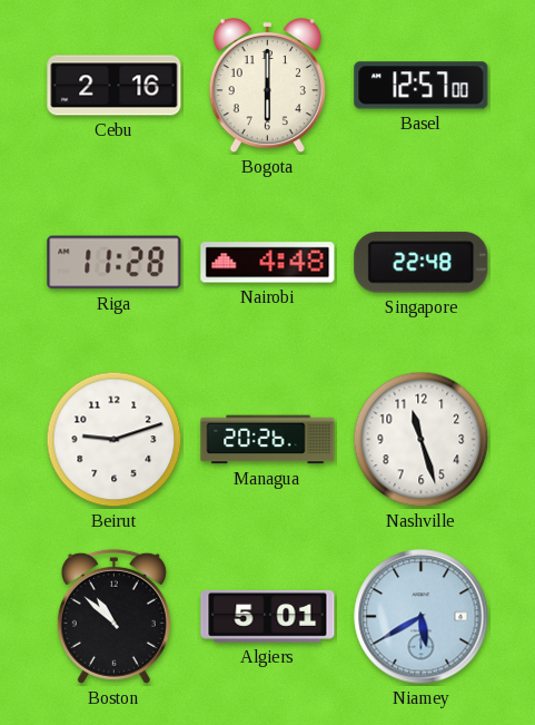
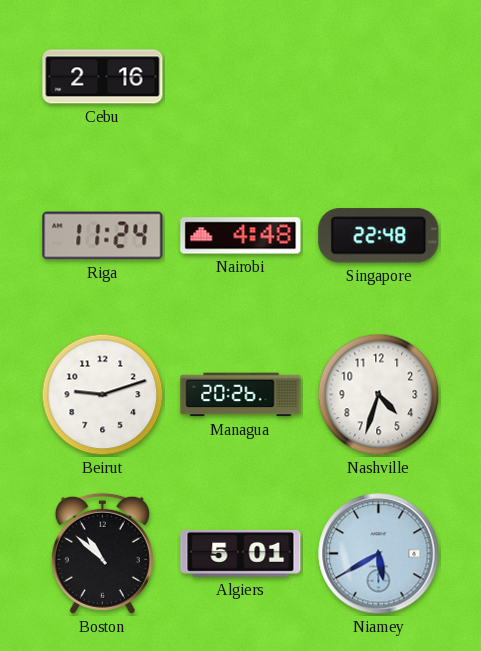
Bogota: 6:00 -> none (267, 86)
Basel: 12:57 -> none (422, 86)
Riga: 11:28 -> 11:24 (103, 236)
Nashville: 11:27 -> 4:33 (379, 395)
